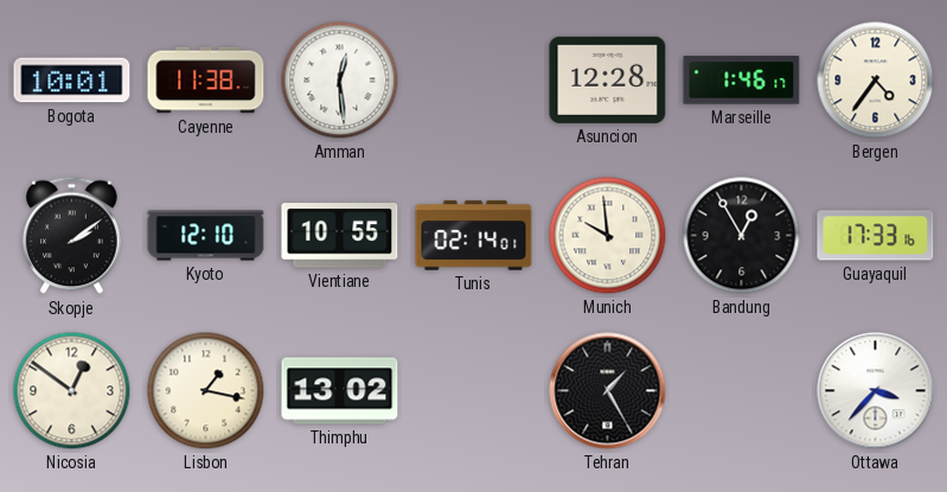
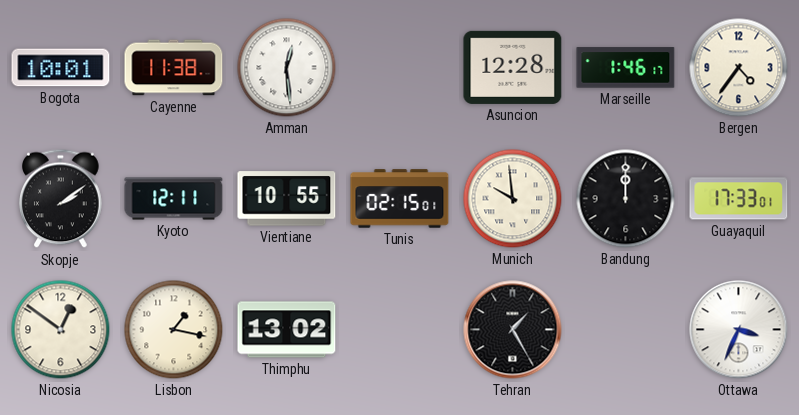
Kyoto: 12:10 -> 12:11 (174, 199)
Tunis: 02:14 -> 02:15 (400, 199)
Bandung: 12:55 -> 12:00 (626, 199)
Guayaquil: 17:33:16 -> 17:33:01 (739, 199)
Ottawa: 3:37 -> 3:34 (739, 330)
